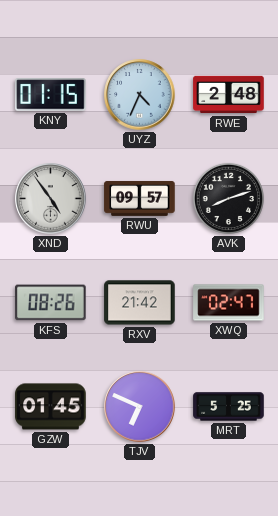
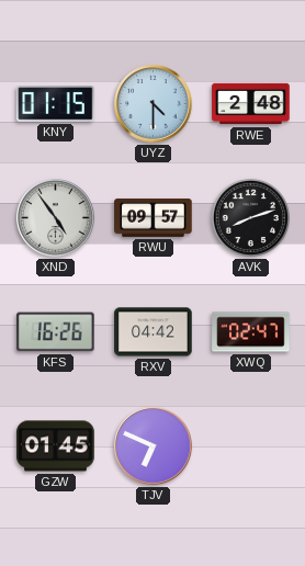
UYZ: 4:34 -> 4:30 (154, 104)
KFS: 08:26 -> 16:26 (56, 332)
RXV: 21:42 -> 04:42 (154, 332)
MRT: 5:25 -> none (229, 407)
